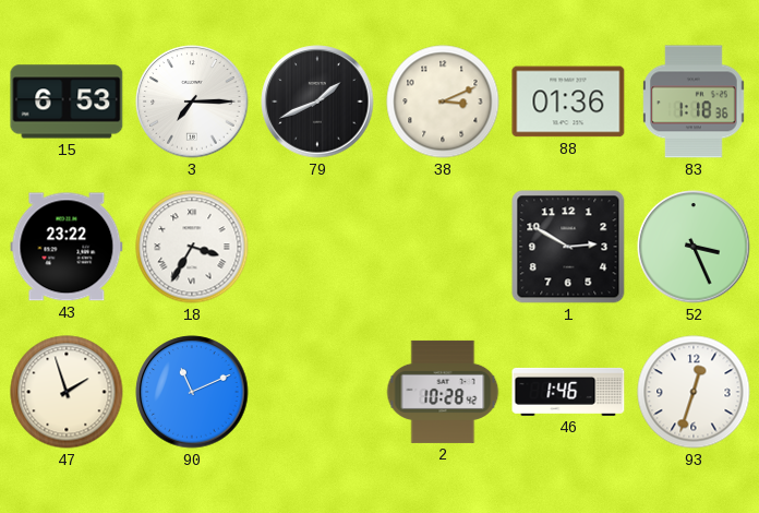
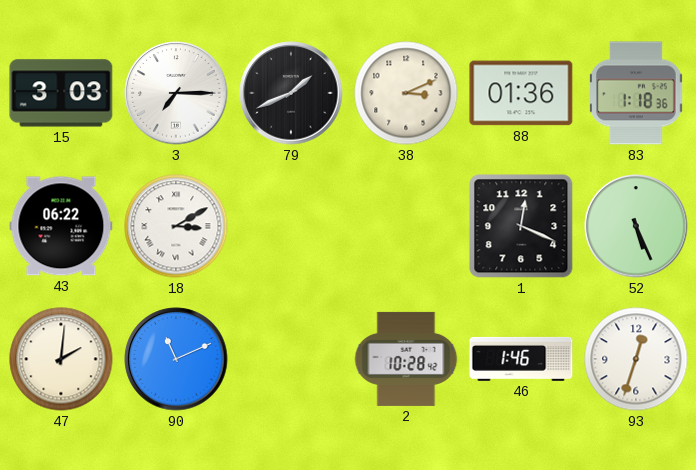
15: 6:53 -> 3:03 (61, 93)
43: 23:22 -> 06:22 (61, 226)
18: 3:35 -> 3:10 (176, 226)
1: 2:50 -> 12:19 (521, 226)
52: 3:26 -> 5:26 (636, 226)
47: 1:57 -> 2:01 (61, 359)
